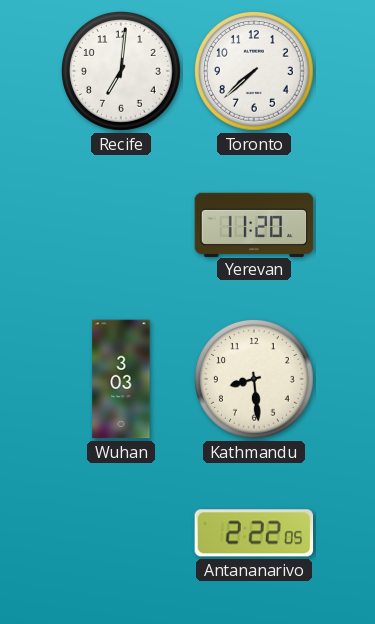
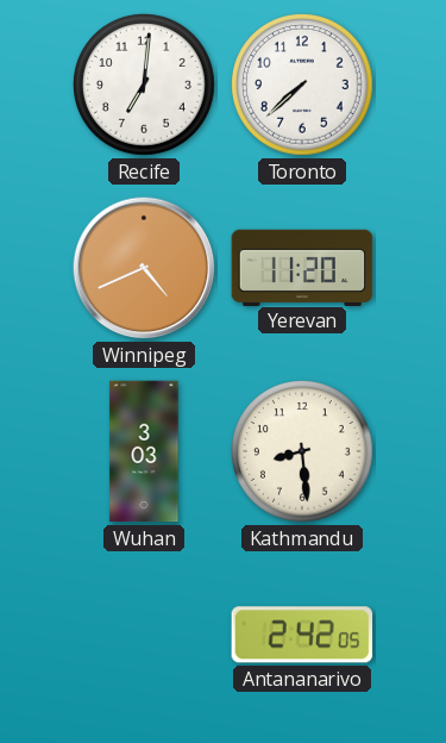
Winnipeg: none -> 4:41 (144, 268)
Antananarivo: 2:22 -> 2:42 (302, 635)
